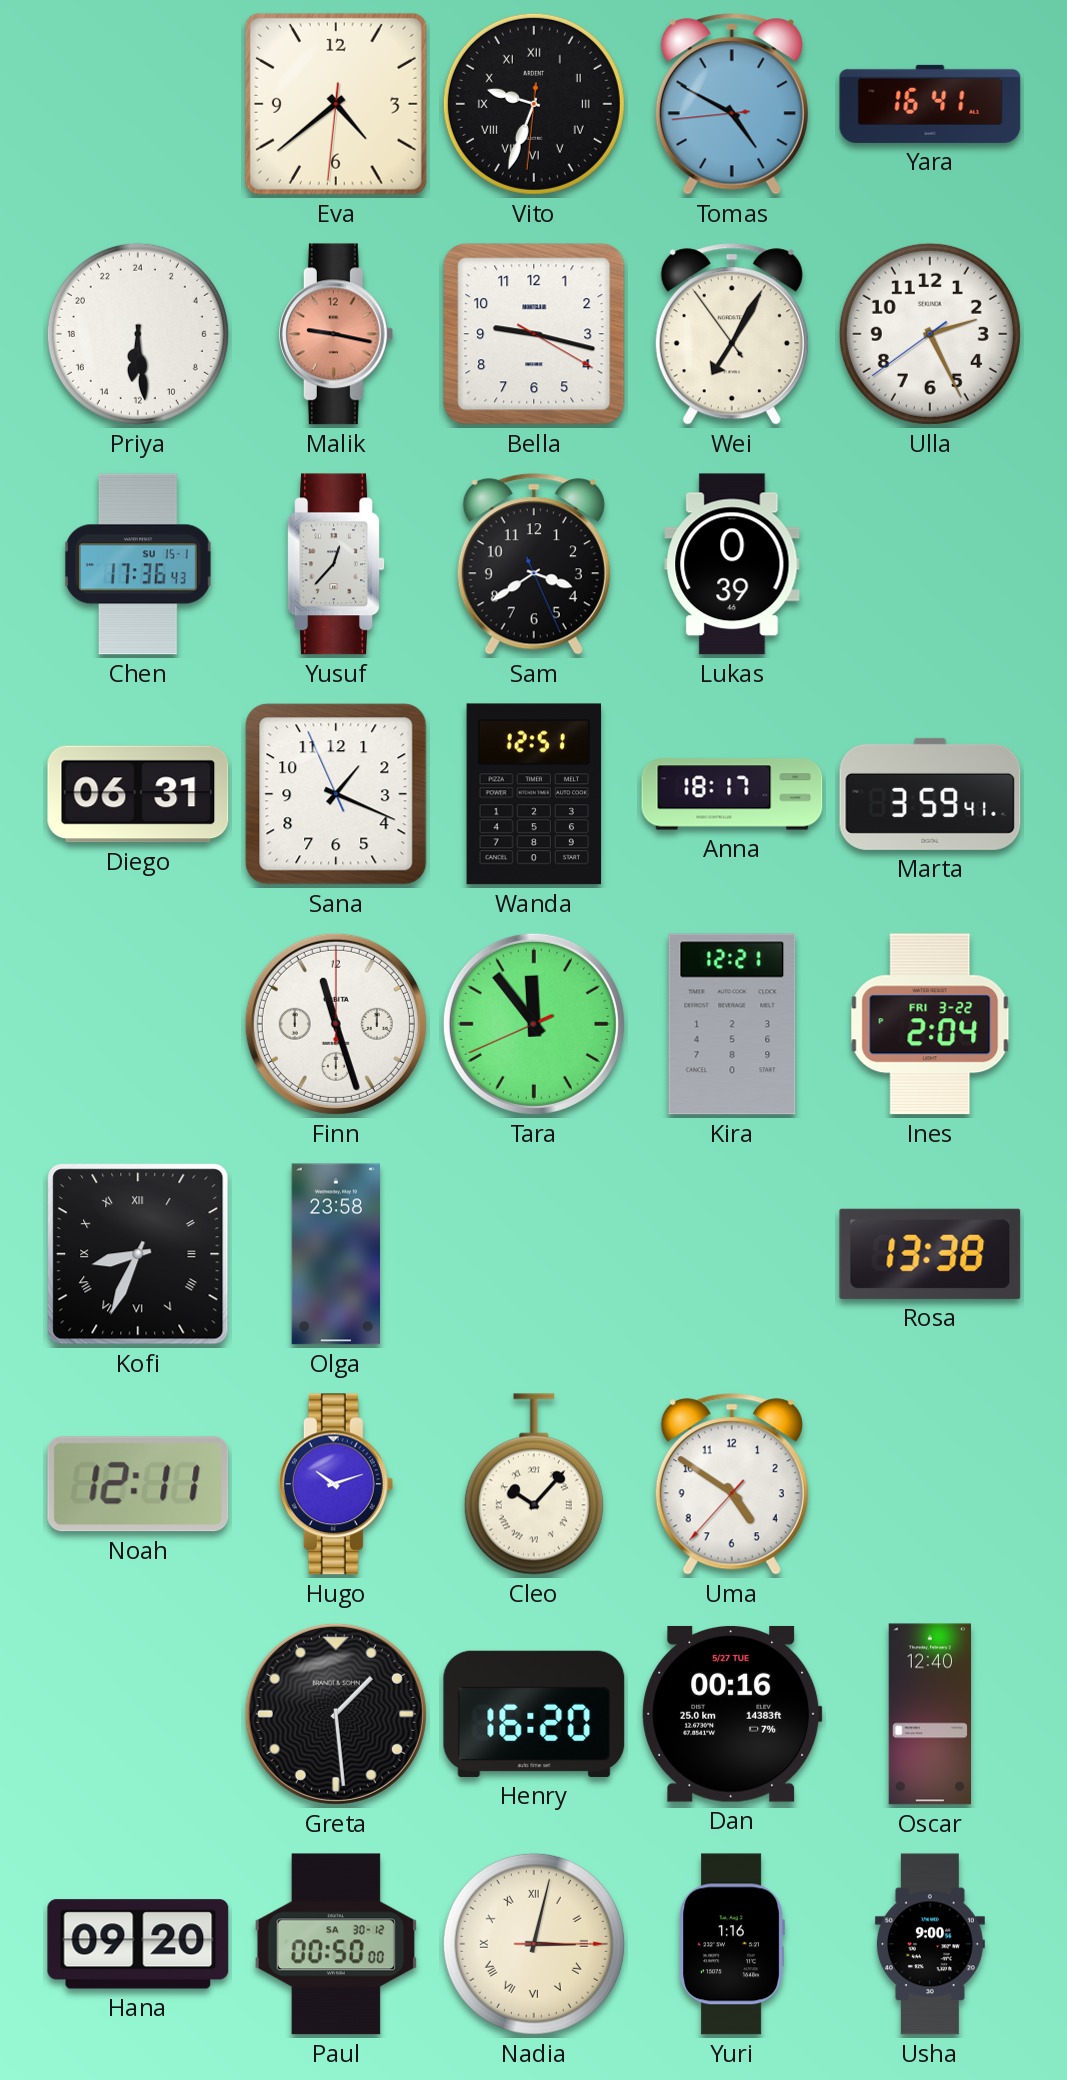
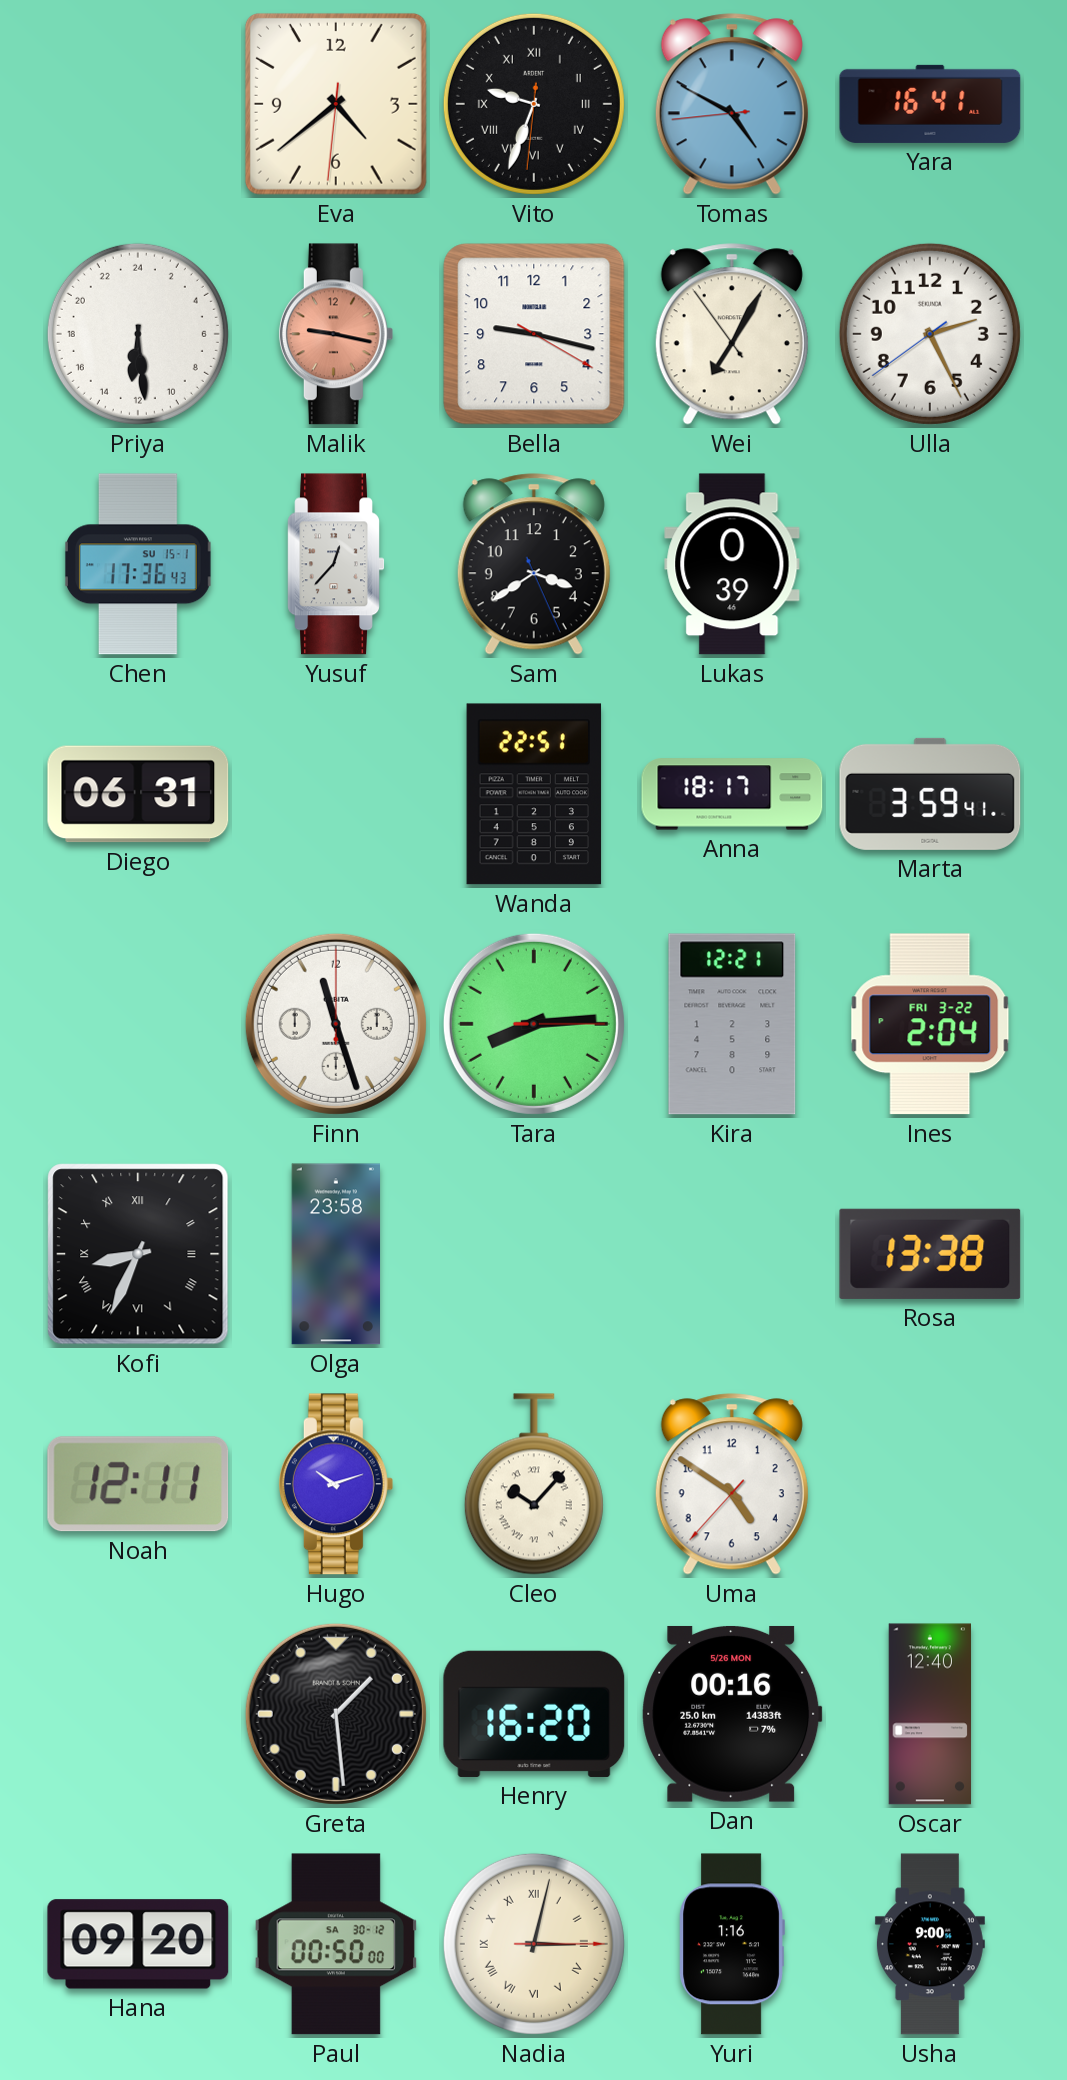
Sana: 1:18 -> none (336, 794)
Wanda: 12:51 -> 22:51 (534, 794)
Tara: 11:53 -> 8:14 (534, 1024)
Dan date: 5/27 TUE -> 5/26 MON (732, 1714)
